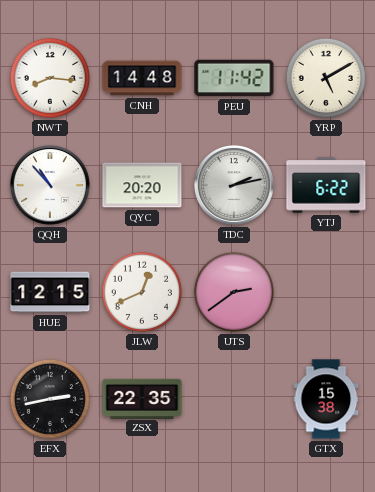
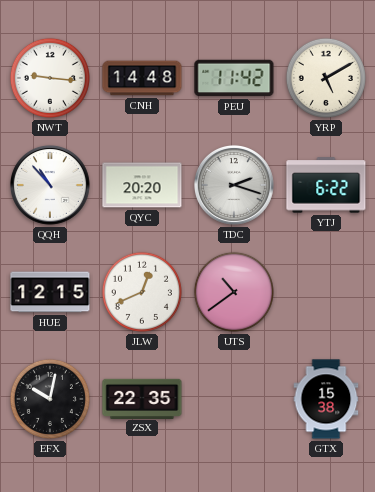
NWT: 8:16 -> 9:16 (50, 78)
TDC: 2:13 -> 2:18 (234, 185)
UTS: 2:39 -> 10:39 (234, 292)
EFX: 2:43 -> 10:02 (50, 399)
